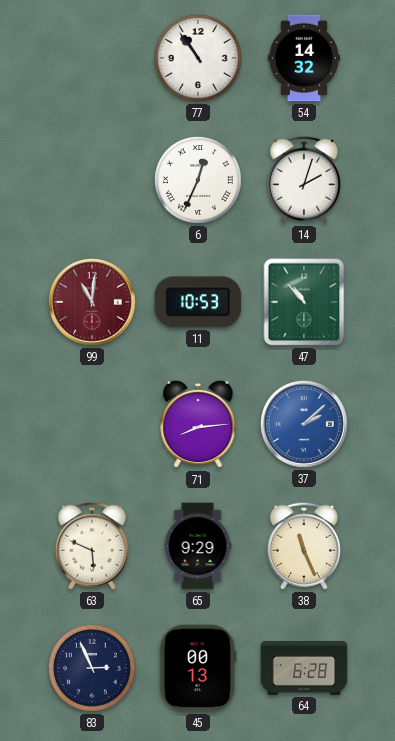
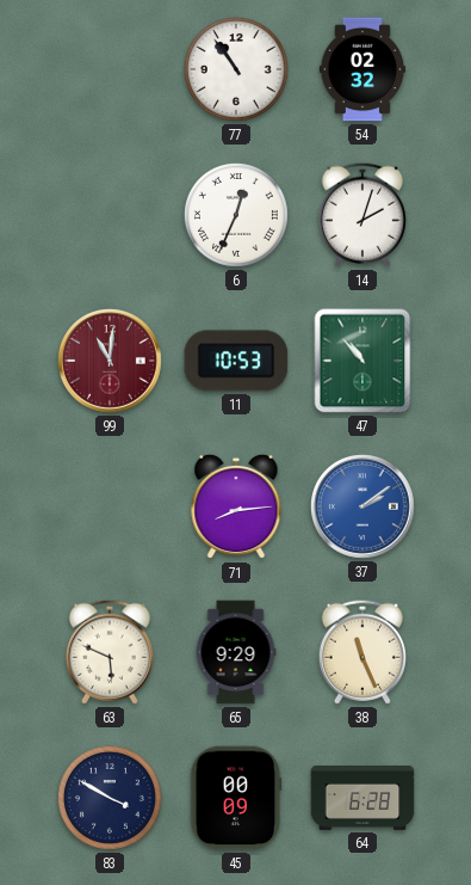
54: 14:32 -> 02:32 (361, 69)
37: 2:08 -> 2:09 (364, 508)
83: 2:56 -> 3:50 (110, 798)
45: 00:13 -> 00:09 (236, 798)
